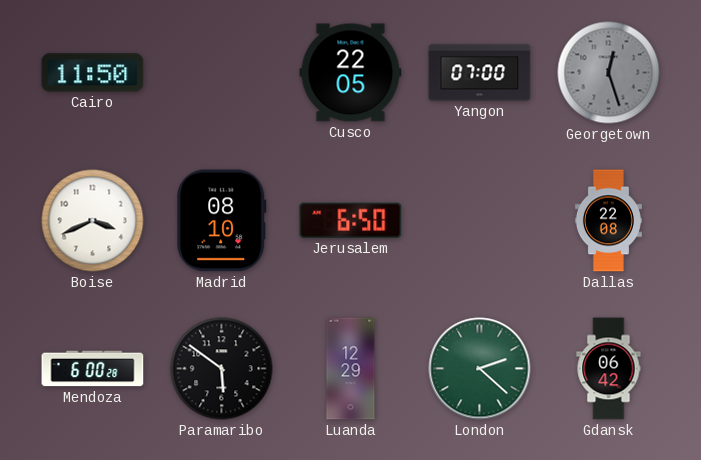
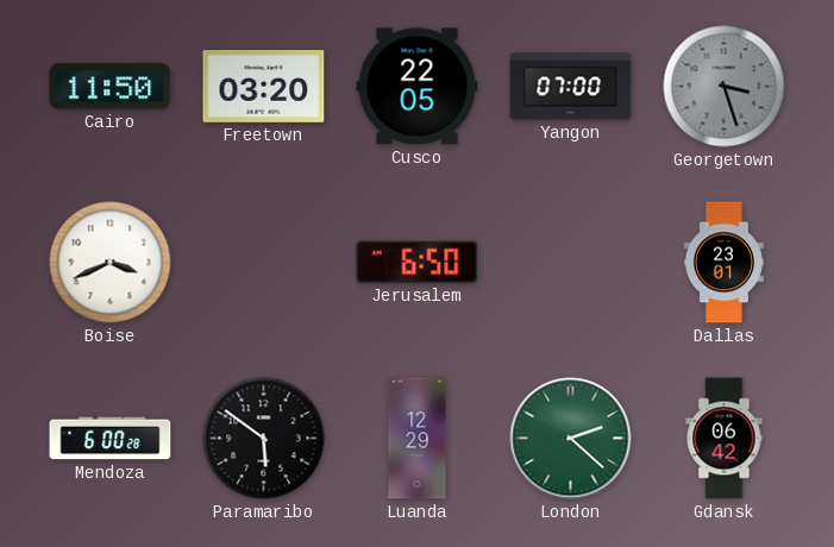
Freetown: none -> 03:20 (264, 87)
Georgetown: 12:27 -> 3:27 (725, 87)
Madrid: 08:10 -> none (222, 221)
Dallas: 22:08 -> 23:01 (723, 263)
